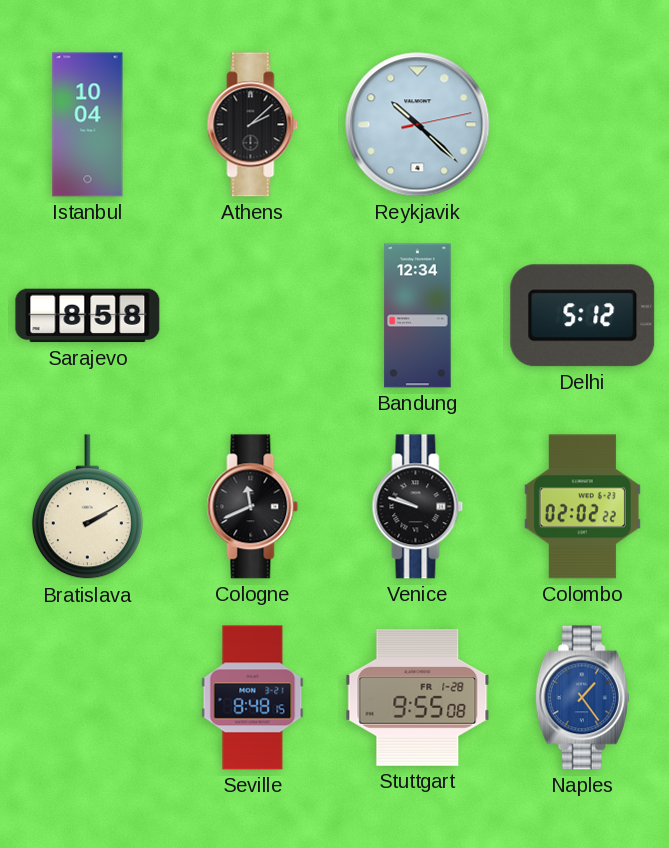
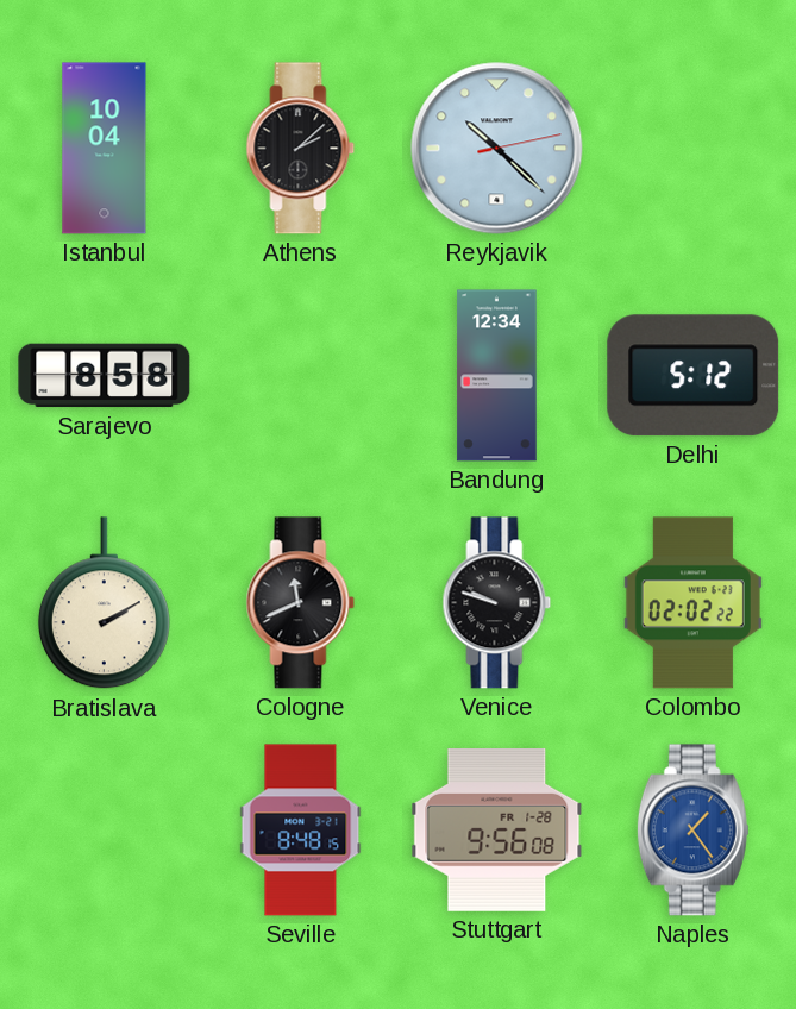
Stuttgart: 9:55 -> 9:56 (497, 829)
